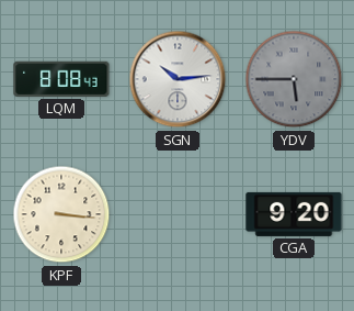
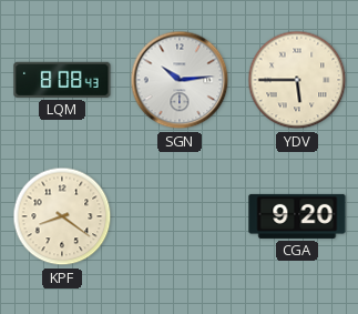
YDV dial: grey -> cream (297, 80)
KPF: 3:16 -> 8:21 (62, 216)
